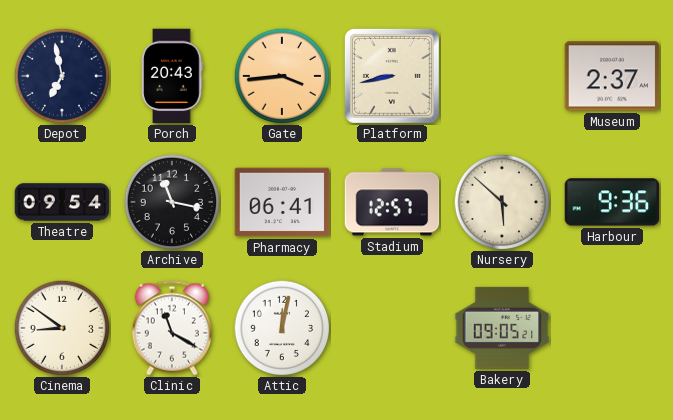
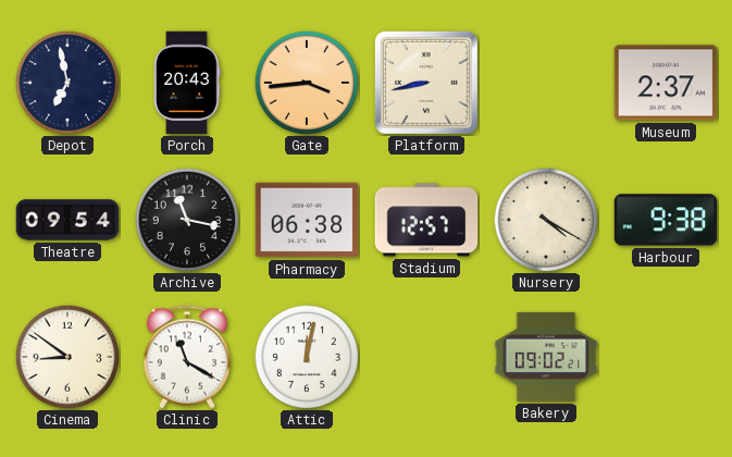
Pharmacy: 06:41 -> 06:38 (307, 220)
Nursery: 5:52 -> 4:20 (545, 219)
Harbour: 9:36 -> 9:38 (666, 220)
Bakery: 09:05 -> 09:02 (546, 357)
